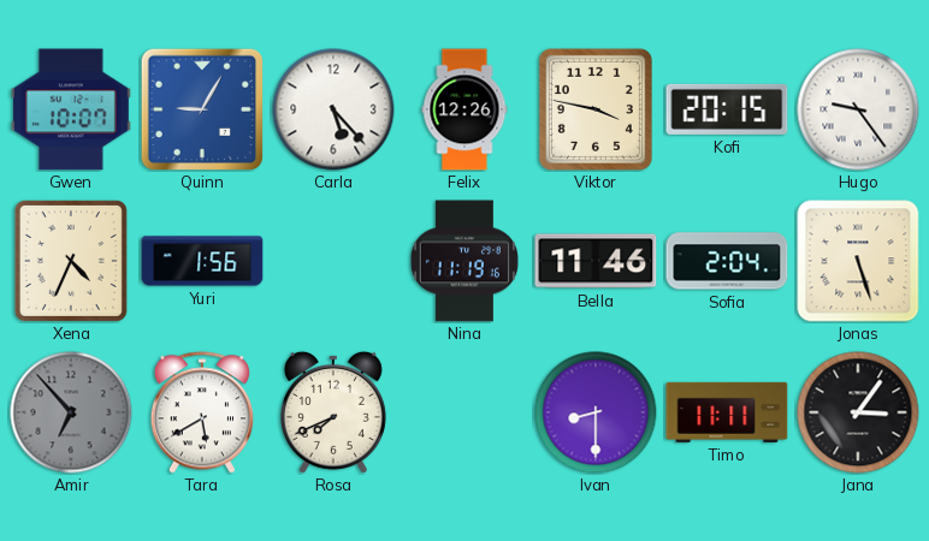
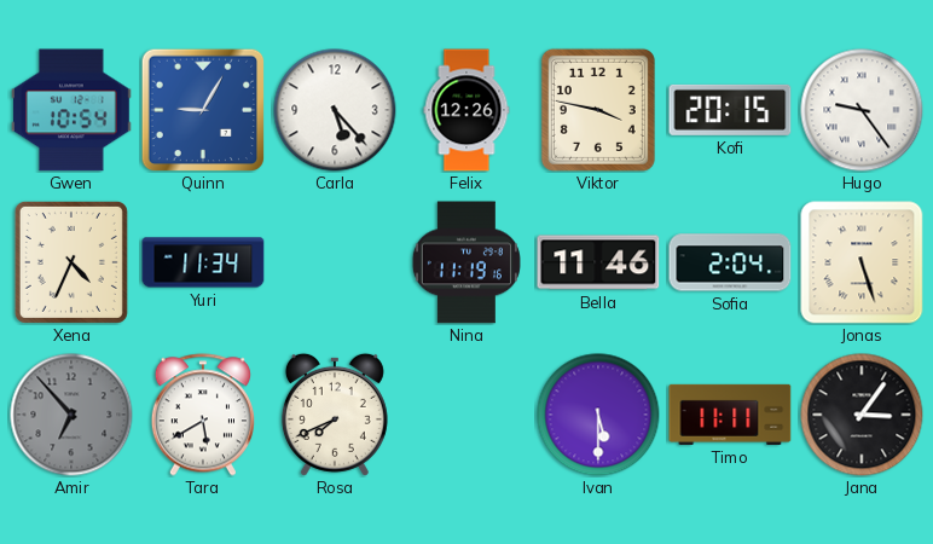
Gwen: 10:07 -> 10:54 (73, 110)
Yuri: 1:56 -> 11:34 (203, 262)
Ivan: 8:30 -> 5:30 (598, 415)
